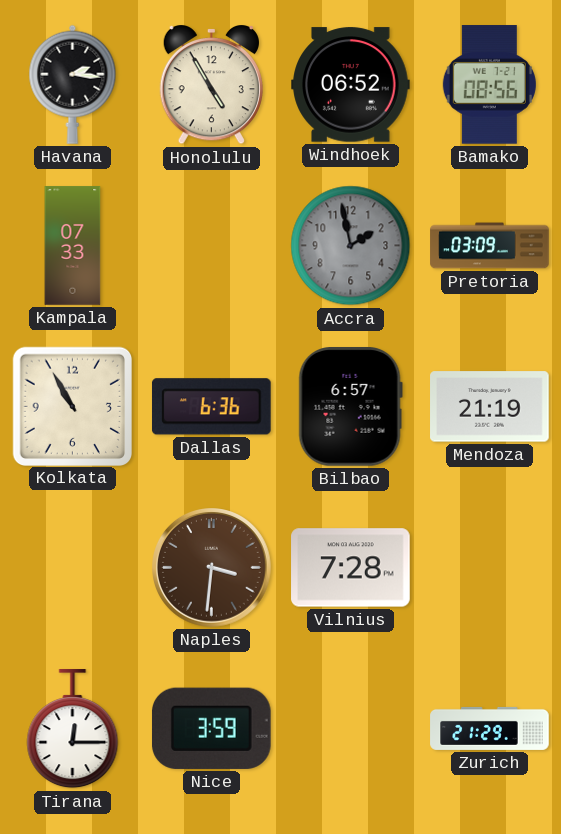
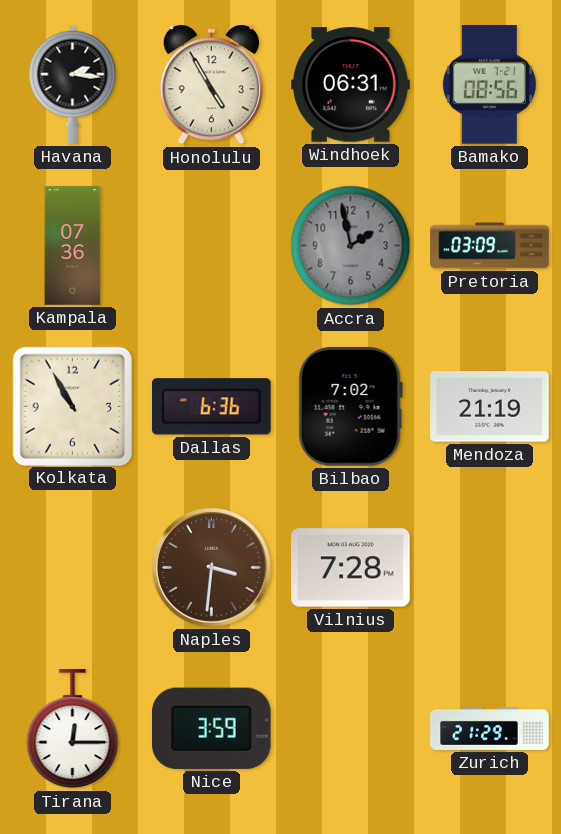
Windhoek: 06:52 -> 06:31 (351, 85)
Kampala: 07:33 -> 07:36 (73, 246)
Bilbao: 6:57 -> 7:02 (350, 407)
